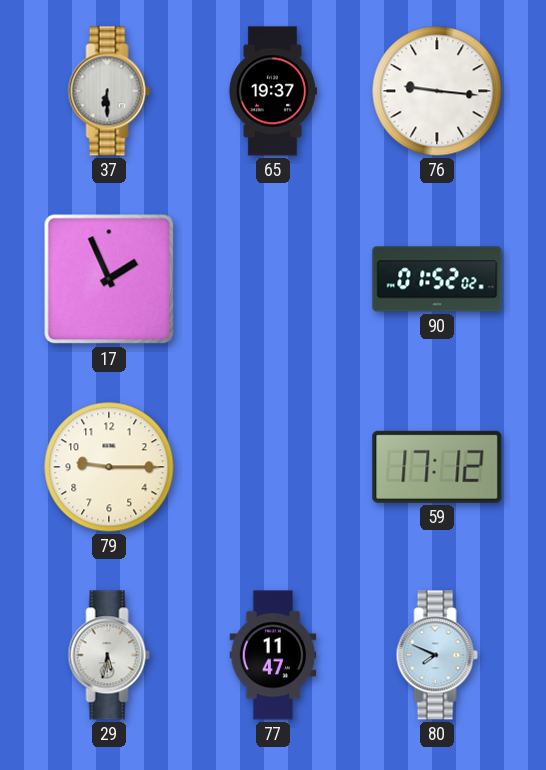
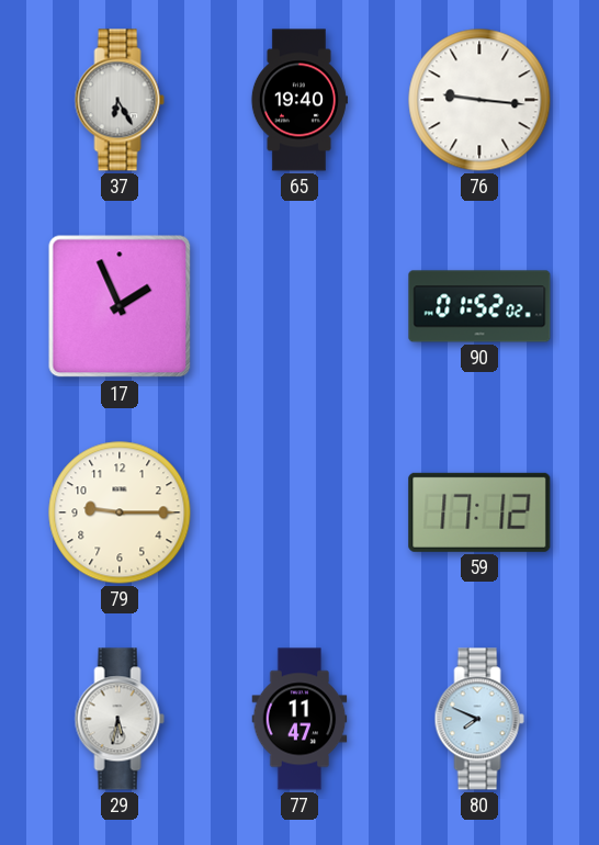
37: 6:30 -> 6:25 (120, 100)
65: 19:37 -> 19:40 (298, 100)
